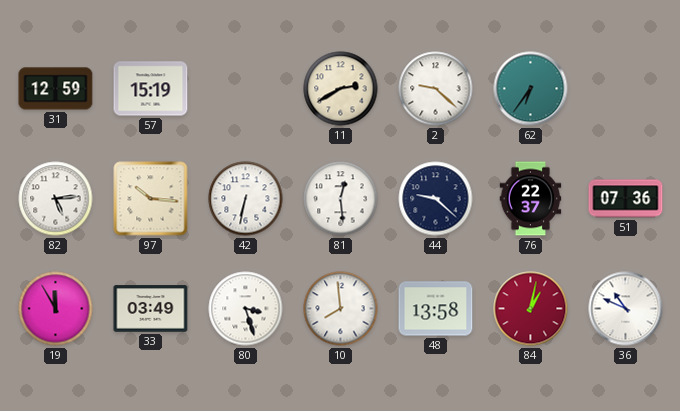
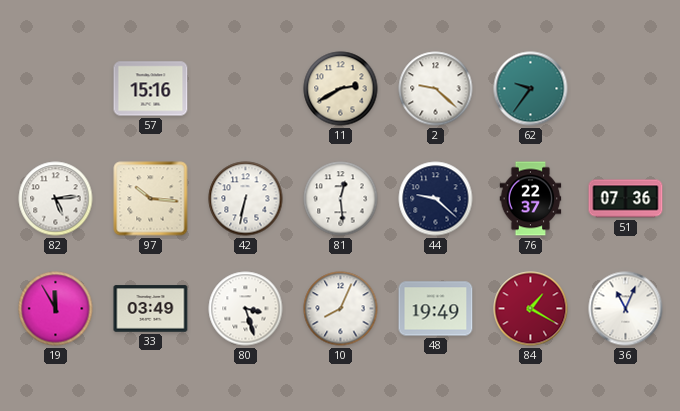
31: 12:59 -> none (56, 89)
57: 15:19 -> 15:16 (151, 89)
62: 6:36 -> 9:36 (531, 89)
10: 7:59 -> 8:04 (341, 309)
48: 13:58 -> 19:49 (436, 309)
84: 1:02 -> 1:20 (531, 309)
36: 10:49 -> 11:04 (626, 309)
